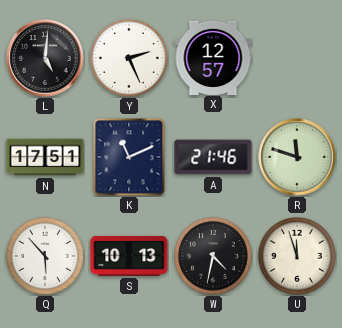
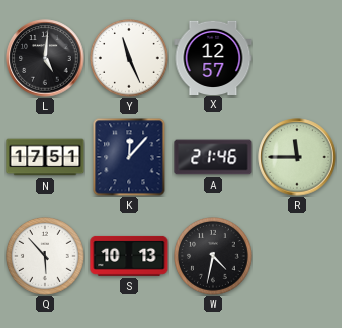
Y: 2:26 -> 11:26 (130, 59)
K: 11:11 -> 12:07 (129, 157)
R: 11:48 -> 11:45 (297, 157)
U: 11:57 -> none (298, 257)
